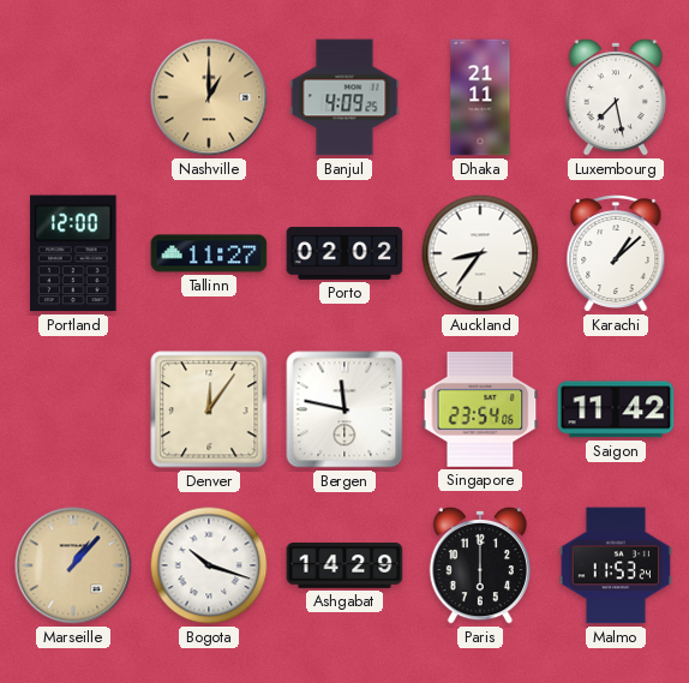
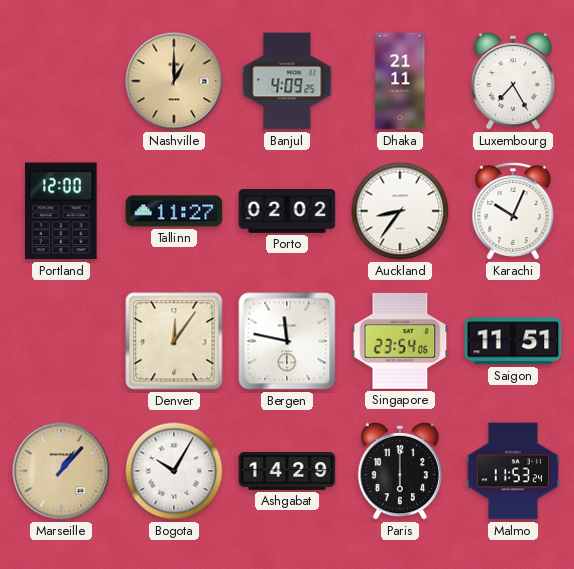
Luxembourg: 7:28 -> 7:25 (513, 81)
Karachi: 1:08 -> 10:04 (513, 212)
Saigon: 11:42 -> 11:51 (513, 341)
Bogota: 10:18 -> 10:05 (174, 471)
